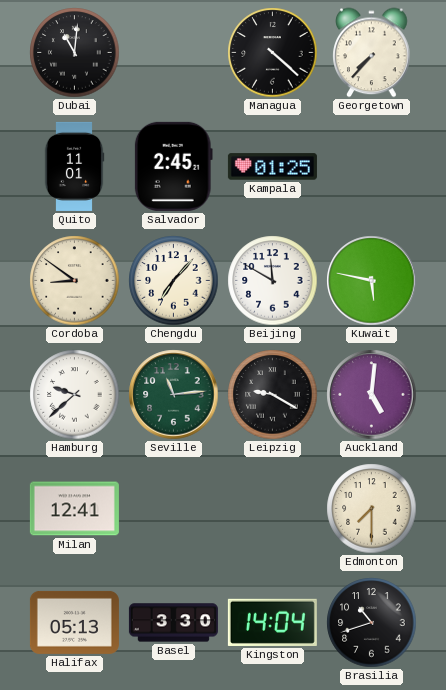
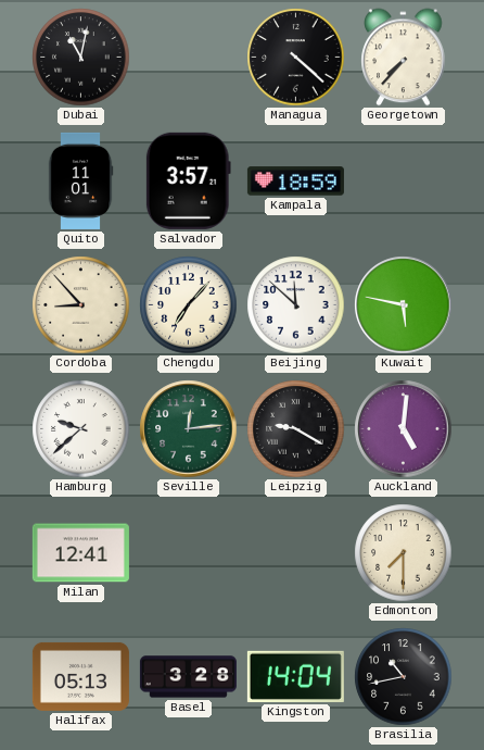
Dubai: 11:01 -> 11:02 (81, 58)
Salvador: 2:45 -> 3:57 (188, 180)
Kampala: 01:25 -> 18:59 (295, 182)
Cordoba: 8:51 -> 8:53 (81, 305)
Beijing: 11:50 -> 11:52 (296, 305)
Seville: 11:14 -> 12:14 (189, 429)
Basel: 3:30 -> 3:28 (188, 677)
Brasilia: 10:42 -> 10:43 (404, 677)
